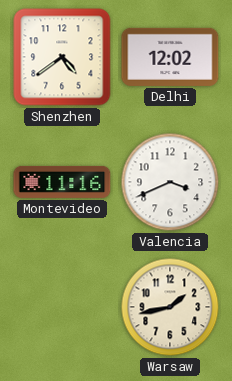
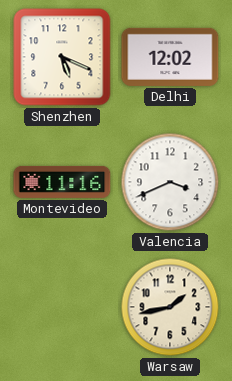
Shenzhen: 4:39 -> 5:19 (62, 57)
